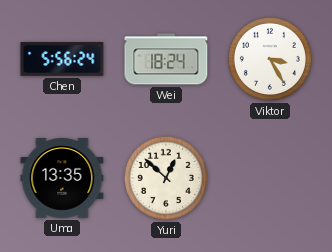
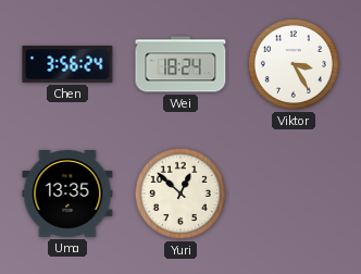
Chen: 5:56 -> 3:56 (67, 65)
